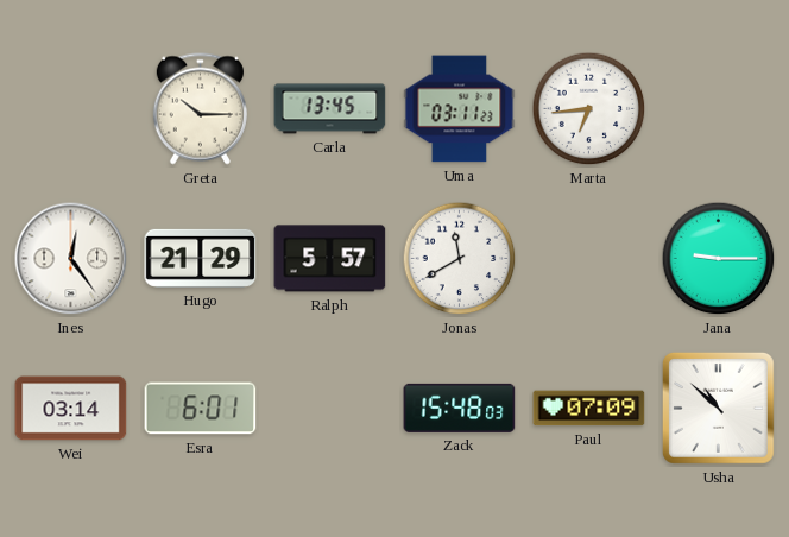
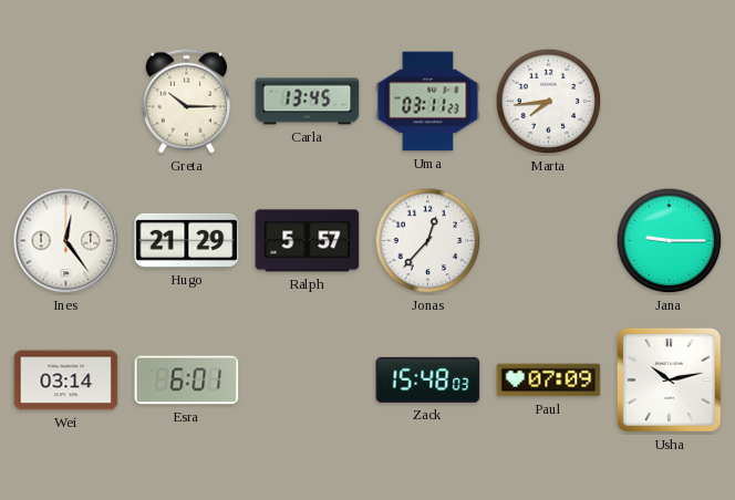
Marta: 6:44 -> 7:44 (549, 102)
Jonas: 11:40 -> 12:37 (428, 241)
Usha: 10:52 -> 10:13 (669, 379)
